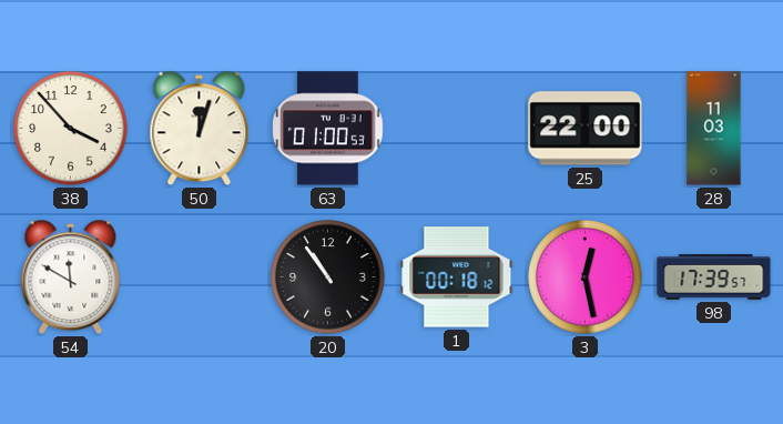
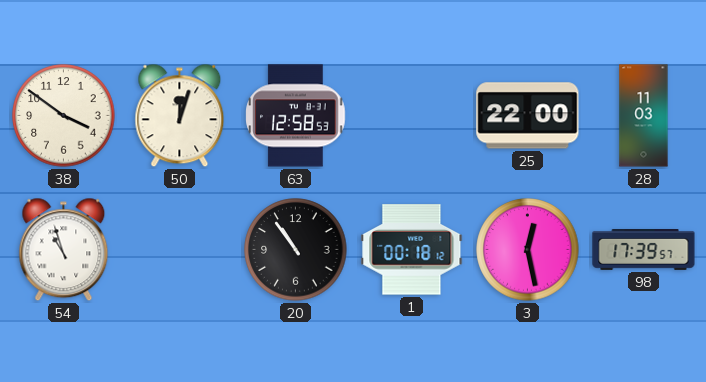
38: 3:53 -> 3:51 (64, 116)
63: 01:00 -> 12:58 (296, 116)
54: 11:50 -> 10:57 (64, 250)
